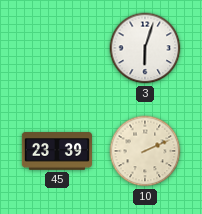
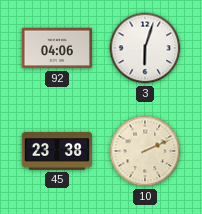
92: none -> 04:06 (56, 48)
45: 23:39 -> 23:38 (56, 151)
